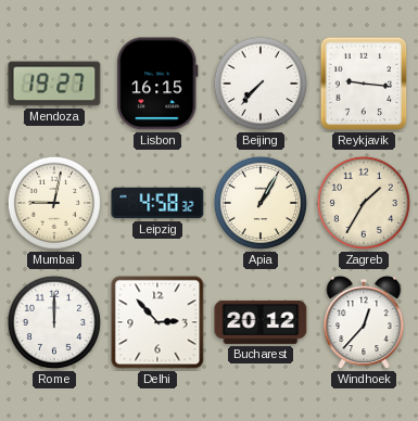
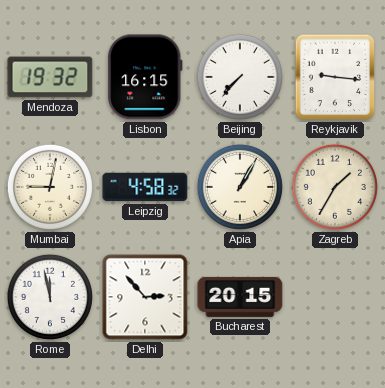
Mendoza: 19:27 -> 19:32 (50, 77)
Rome: 12:00 -> 11:58 (50, 297)
Bucharest: 20:12 -> 20:15 (240, 297)
Windhoek: 12:37 -> none (364, 323)
